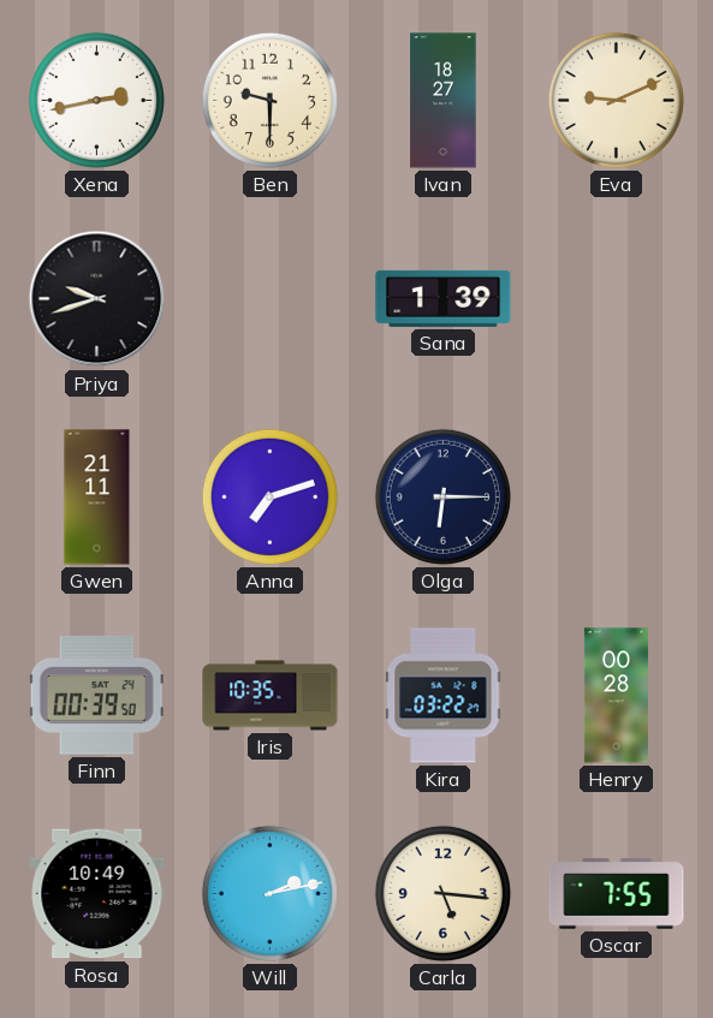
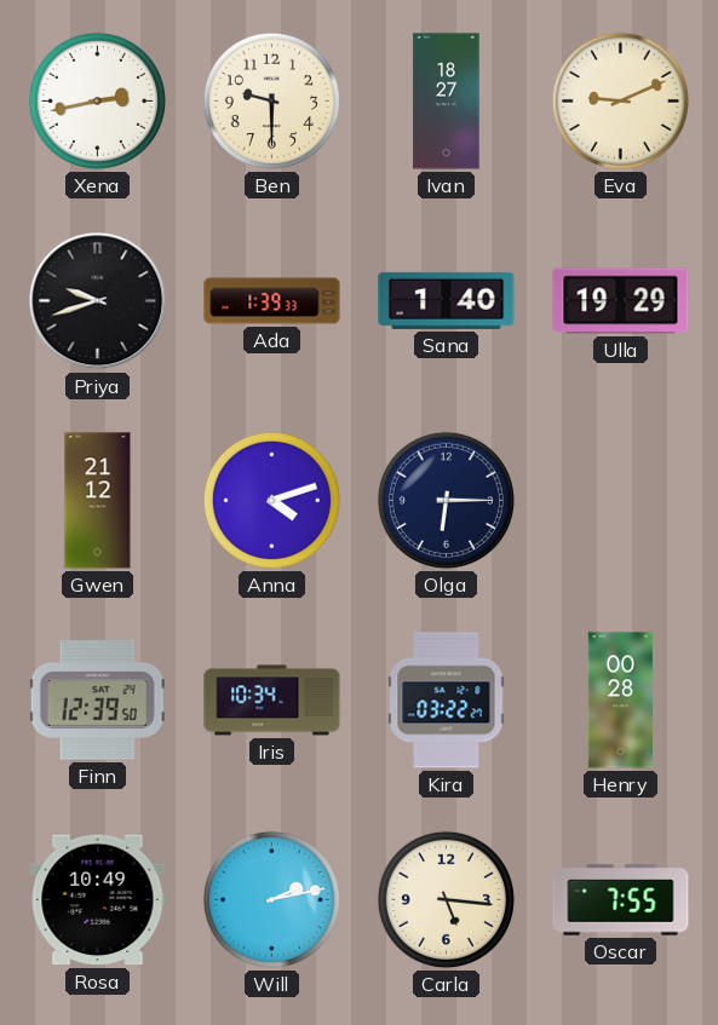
Ada: none -> 1:39 (272, 301)
Sana: 1:39 -> 1:40 (447, 300)
Ulla: none -> 19:29 (621, 301)
Gwen: 21:11 -> 21:12 (98, 501)
Anna: 7:12 -> 4:12 (271, 500)
Finn: 00:39 -> 12:39 (97, 699)
Iris: 10:35 -> 10:34 (272, 701)
